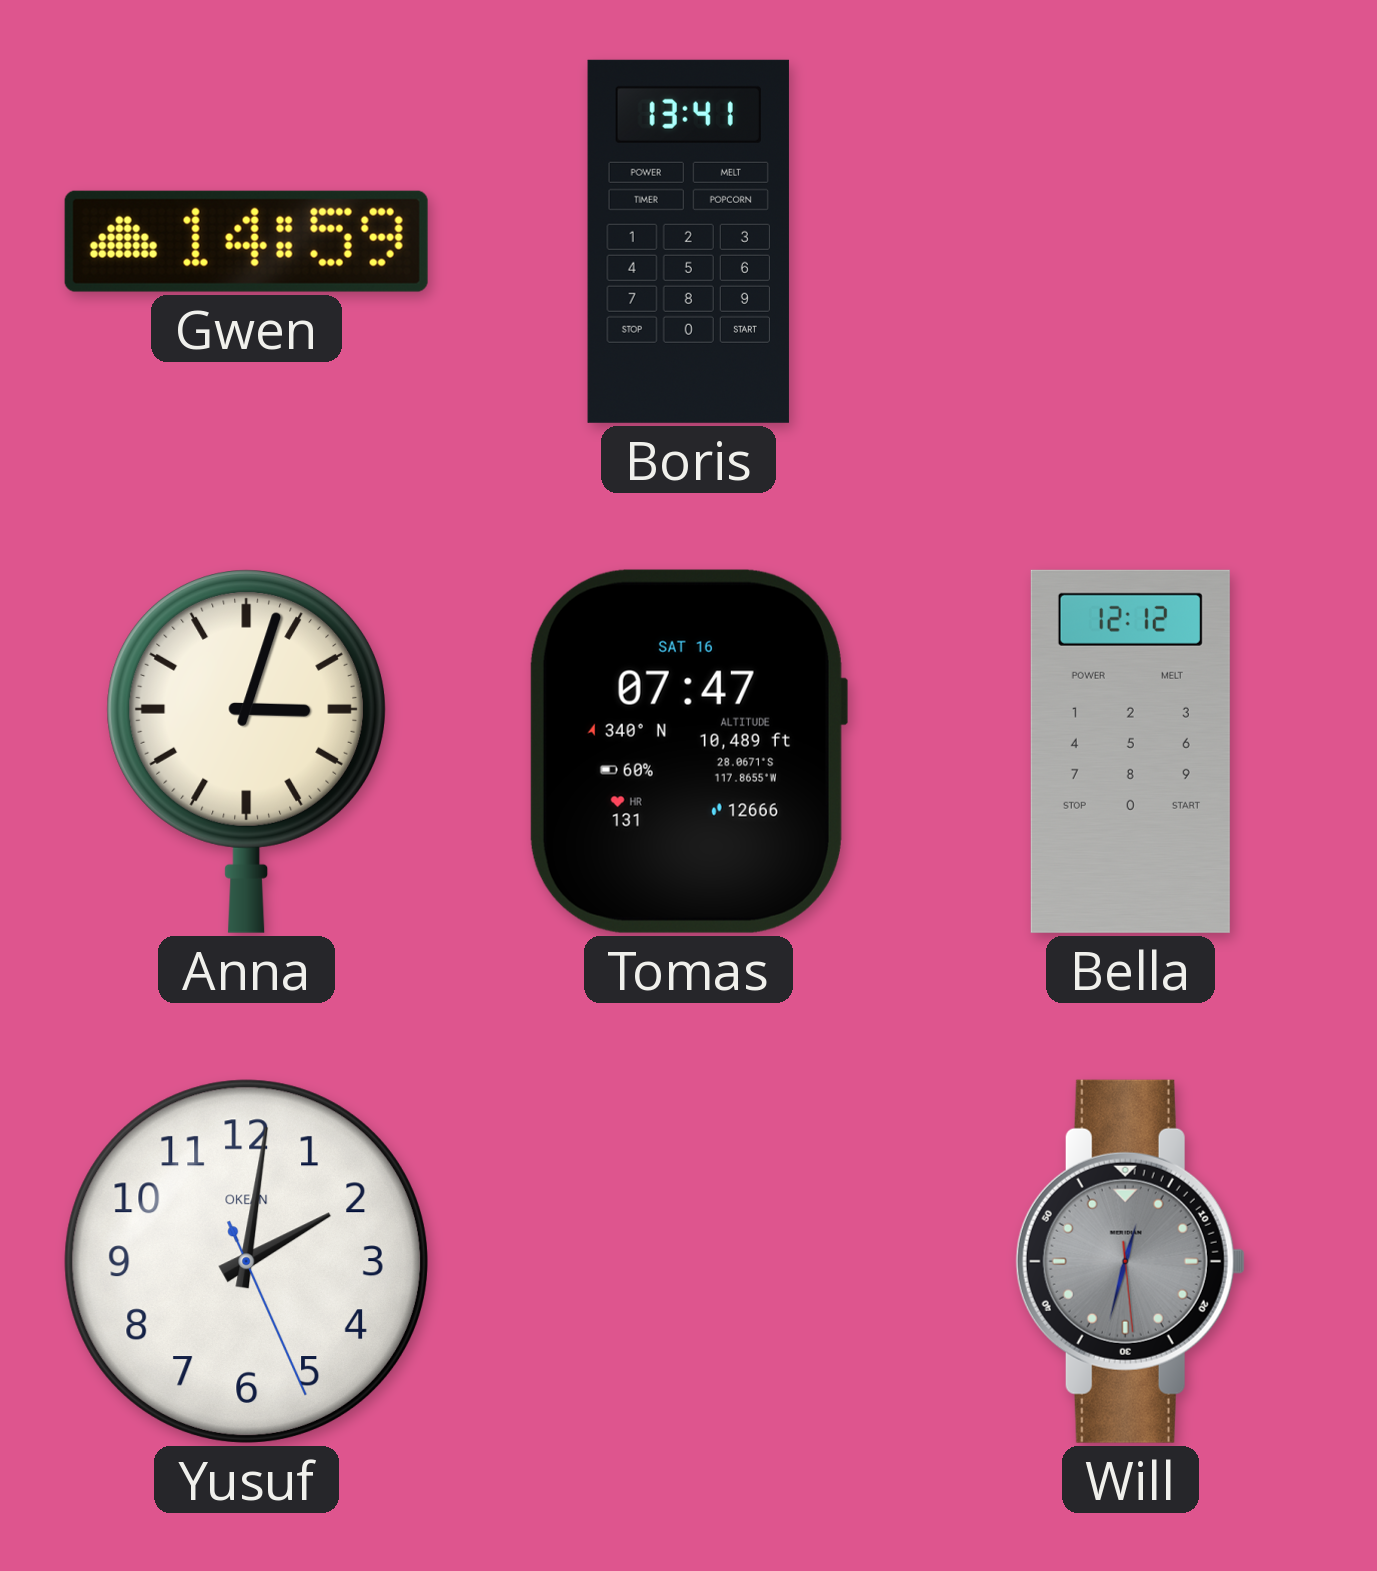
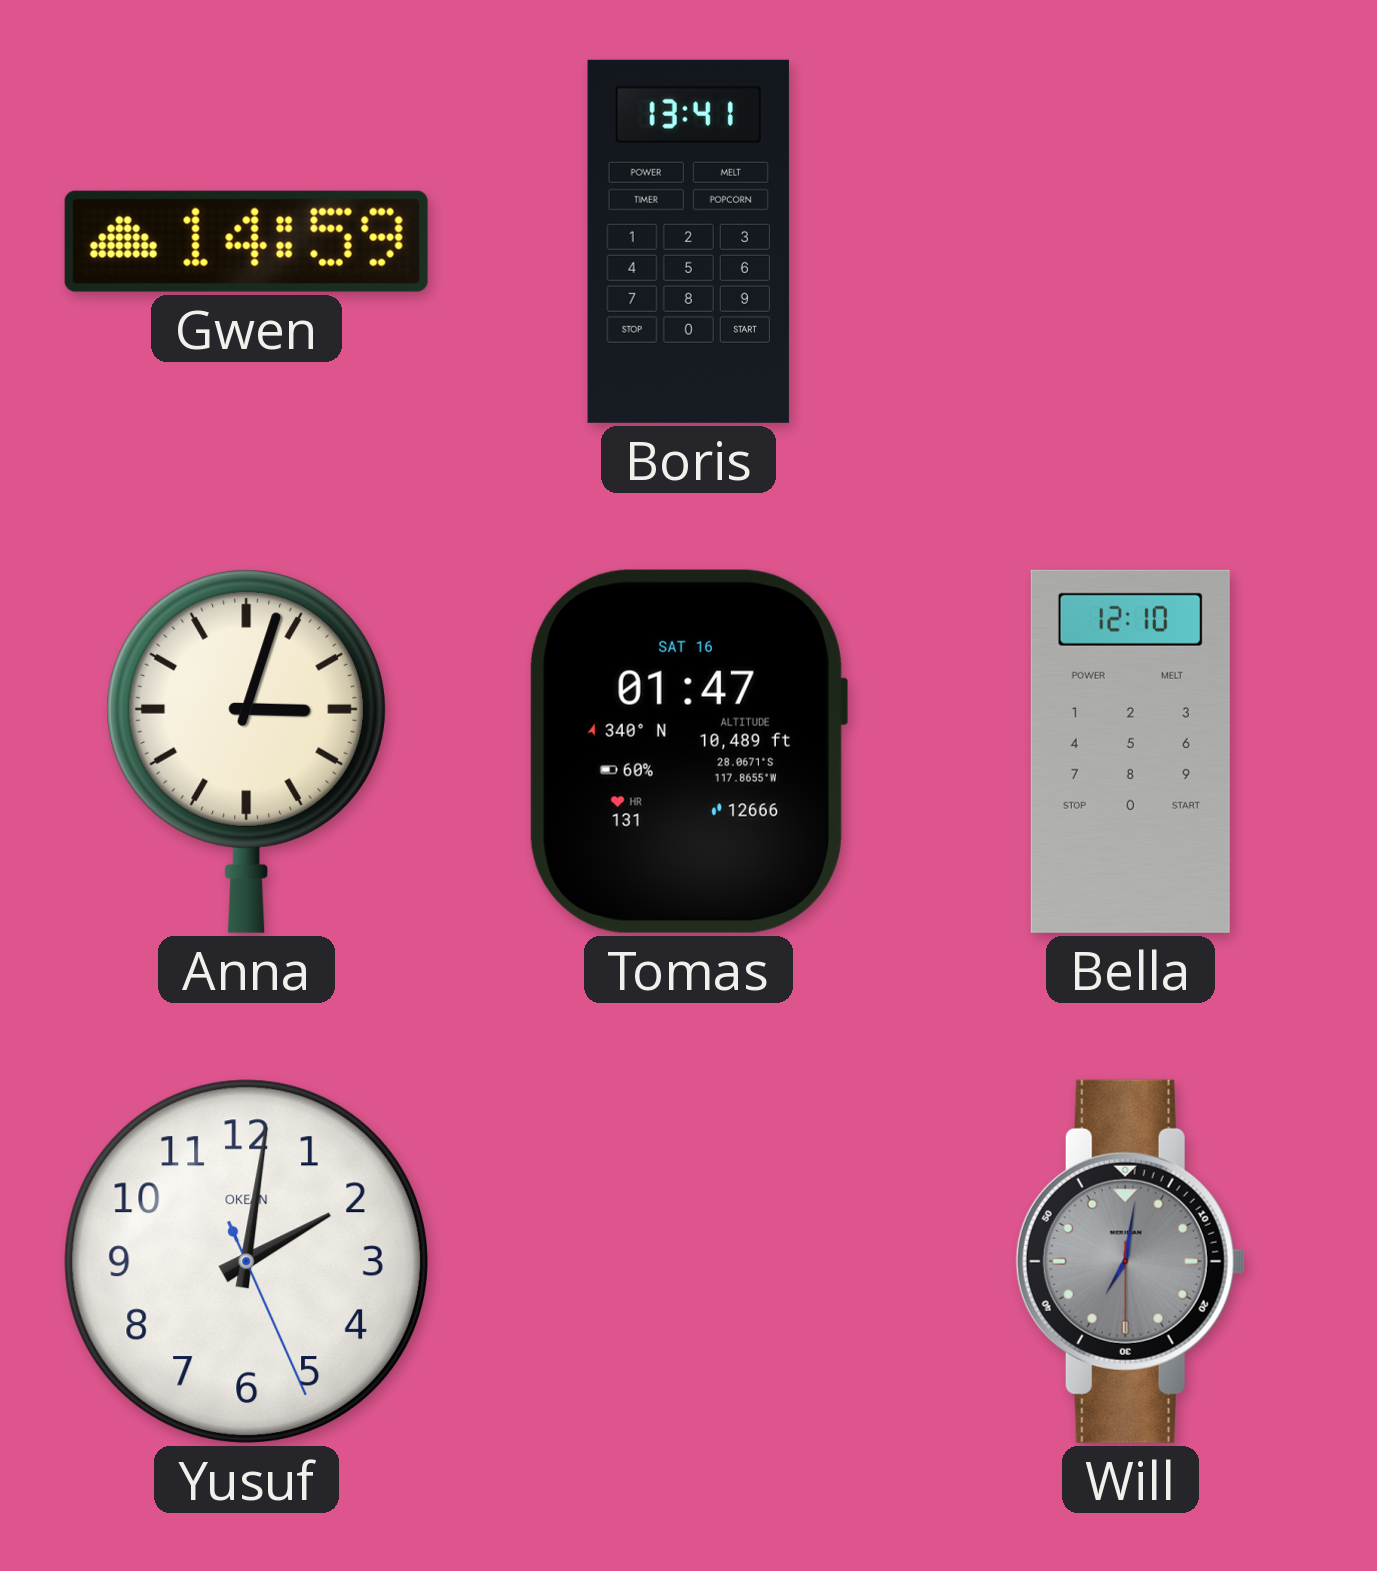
Tomas: 07:47 -> 01:47 (688, 751)
Bella: 12:12 -> 12:10 (1130, 751)
Will: 12:32 -> 7:01 (1130, 1261)
